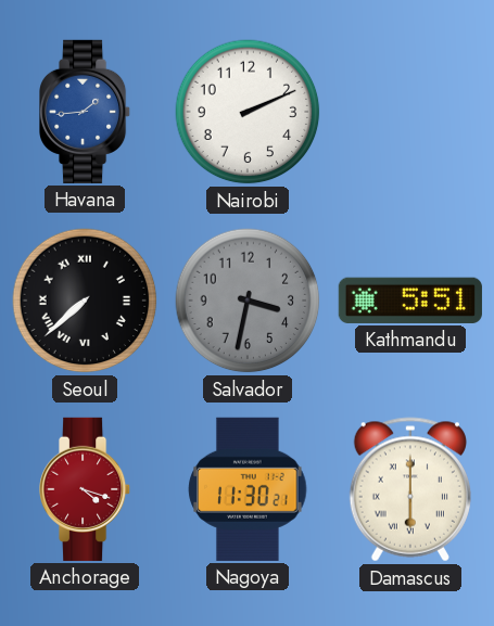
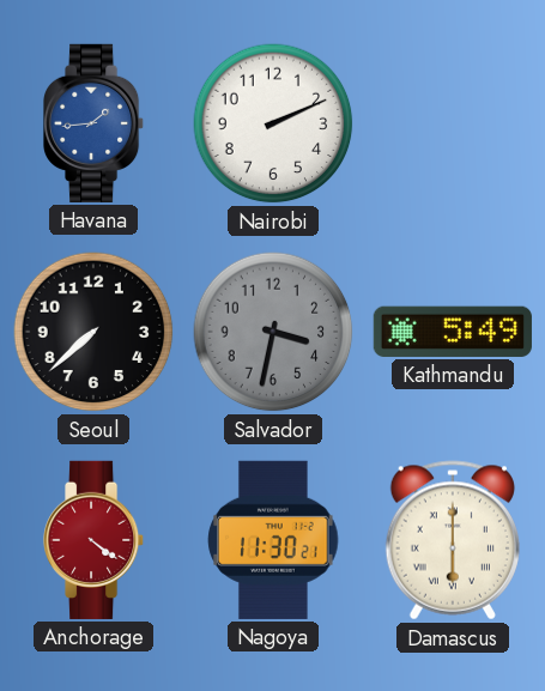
Seoul numerals: Roman -> Arabic (93, 332)
Kathmandu: 5:51 -> 5:49 (453, 332)
Anchorage: 4:18 -> 4:21 (95, 540)
